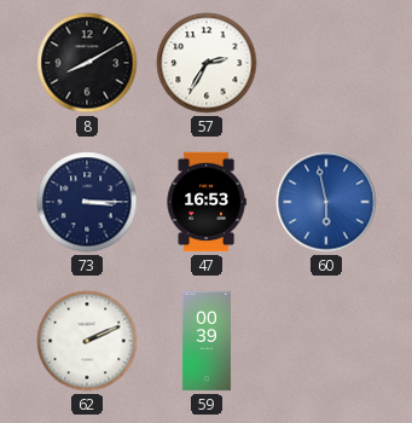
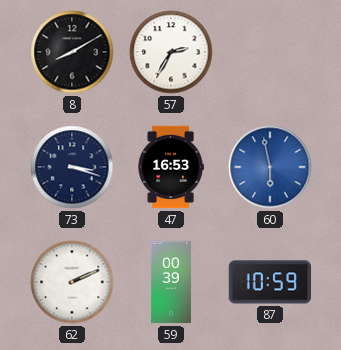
73: 3:15 -> 3:18 (72, 167)
87: none -> 10:59 (270, 282)
